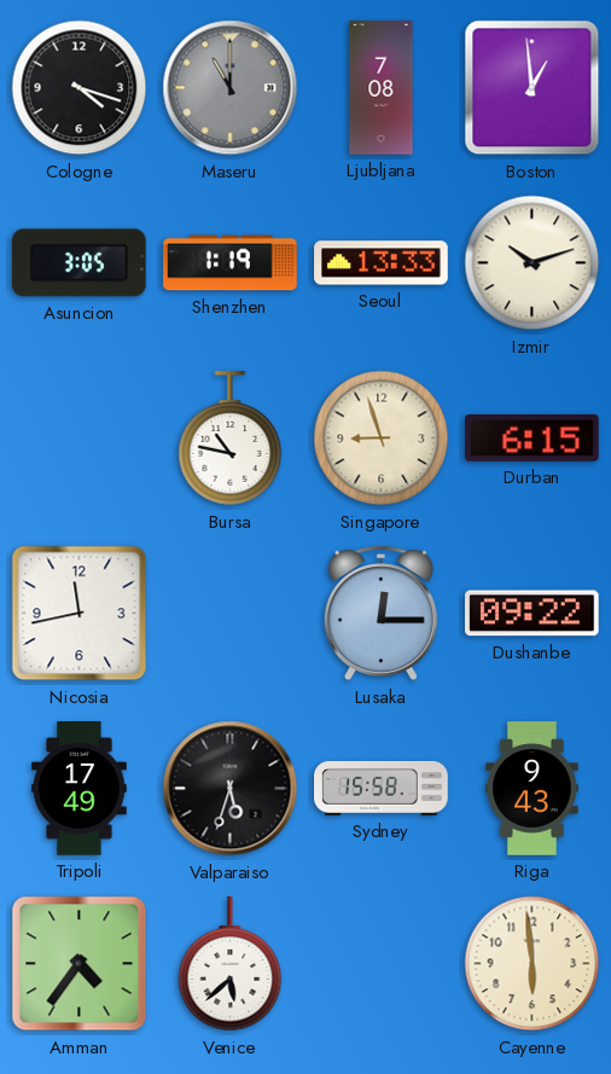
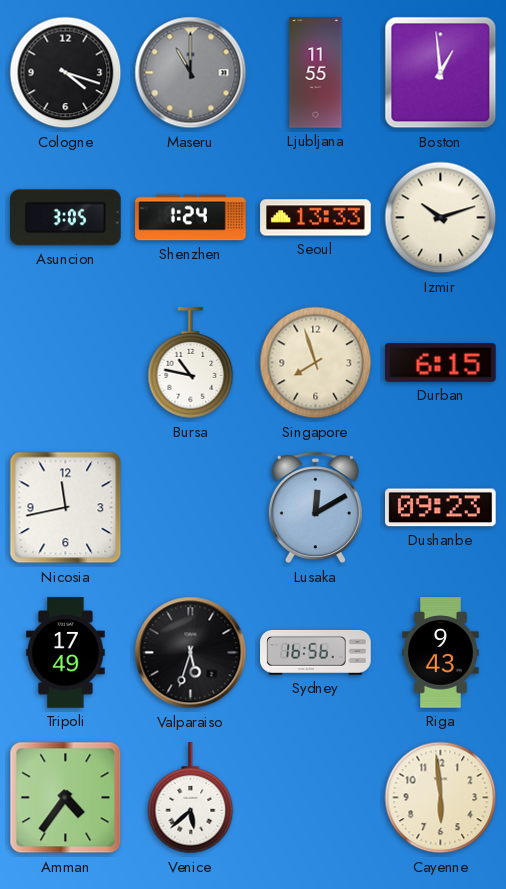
Ljubljana: 7:08 -> 11:55 (316, 73)
Shenzhen: 1:19 -> 1:24 (191, 218)
Singapore: 8:57 -> 7:57 (316, 363)
Lusaka: 12:15 -> 12:10 (315, 508)
Dushanbe: 09:22 -> 09:23 (441, 508)
Sydney: 15:58 -> 16:56 (316, 652)
